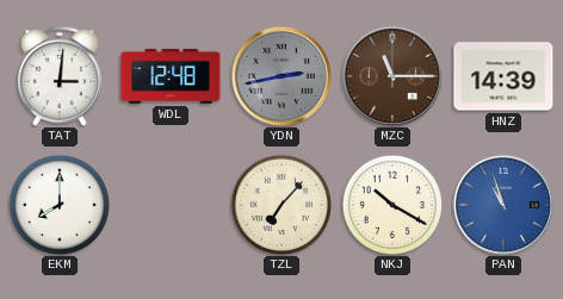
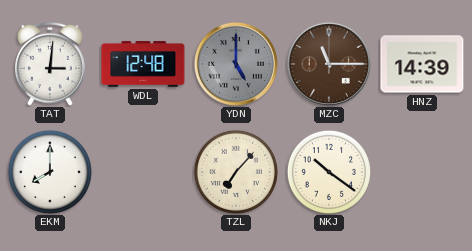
YDN: 2:43 -> 5:00 (236, 64)
NKJ: 10:20 -> 10:21 (328, 171)
PAN: 10:57 -> none (503, 205)
